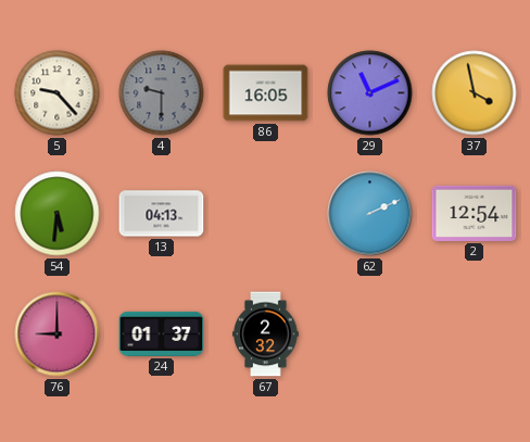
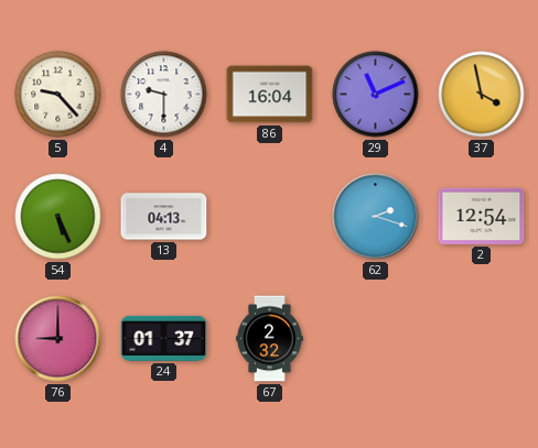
4 dial: grey -> white (164, 95)
86: 16:05 -> 16:04 (270, 95)
54: 5:31 -> 5:26 (58, 217)
62: 2:11 -> 2:18 (376, 217)
